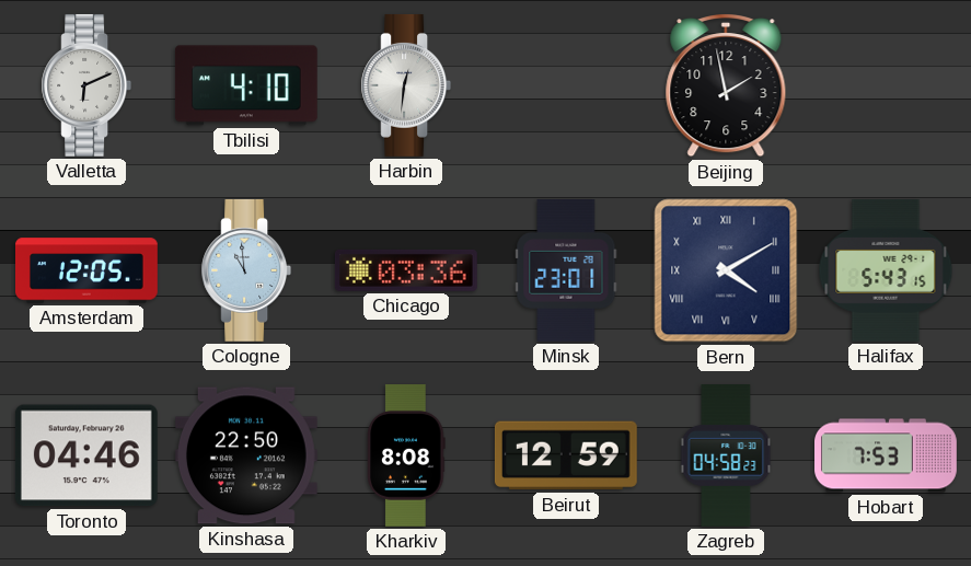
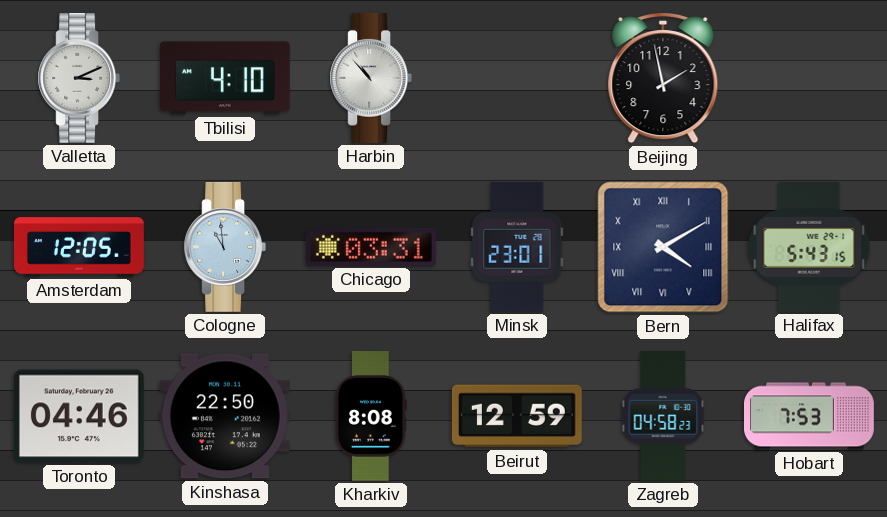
Valletta: 6:11 -> 3:11 (79, 78)
Harbin: 12:31 -> 10:53 (371, 78)
Chicago: 03:36 -> 03:31 (371, 247)
